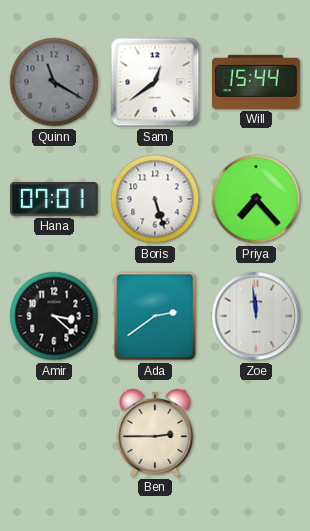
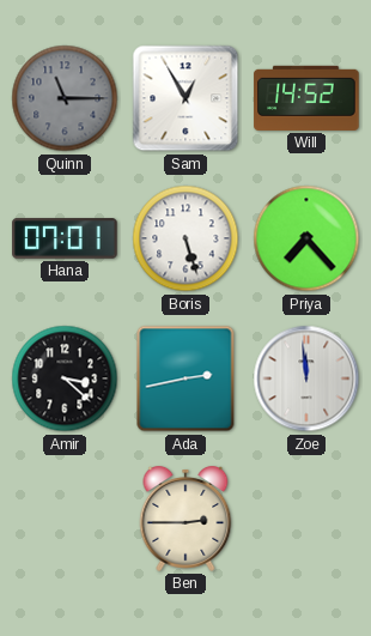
Quinn: 11:20 -> 11:15 (65, 98)
Sam: 12:39 -> 12:55 (185, 98)
Will: 15:44 -> 14:52 (306, 98)
Ada: 2:39 -> 2:43 (185, 378)
